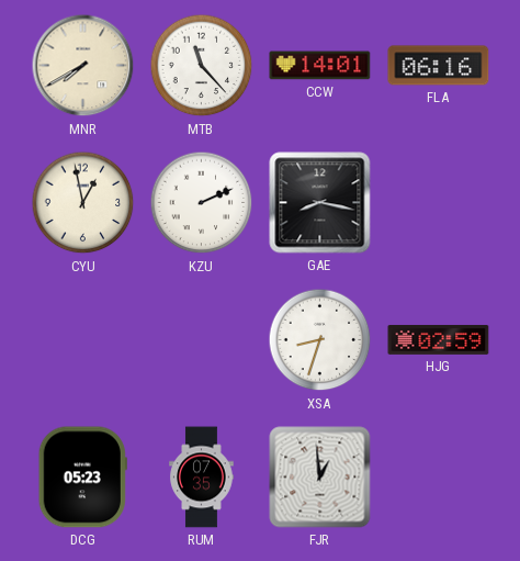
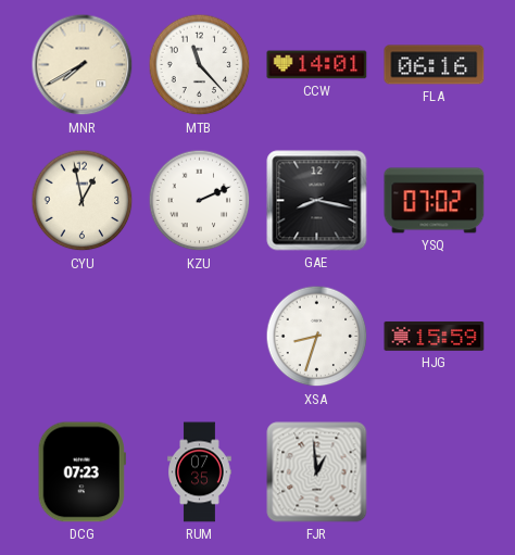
YSQ: none -> 07:02 (435, 201)
HJG: 02:59 -> 15:59 (435, 337)
DCG: 05:23 -> 07:23 (81, 472)
